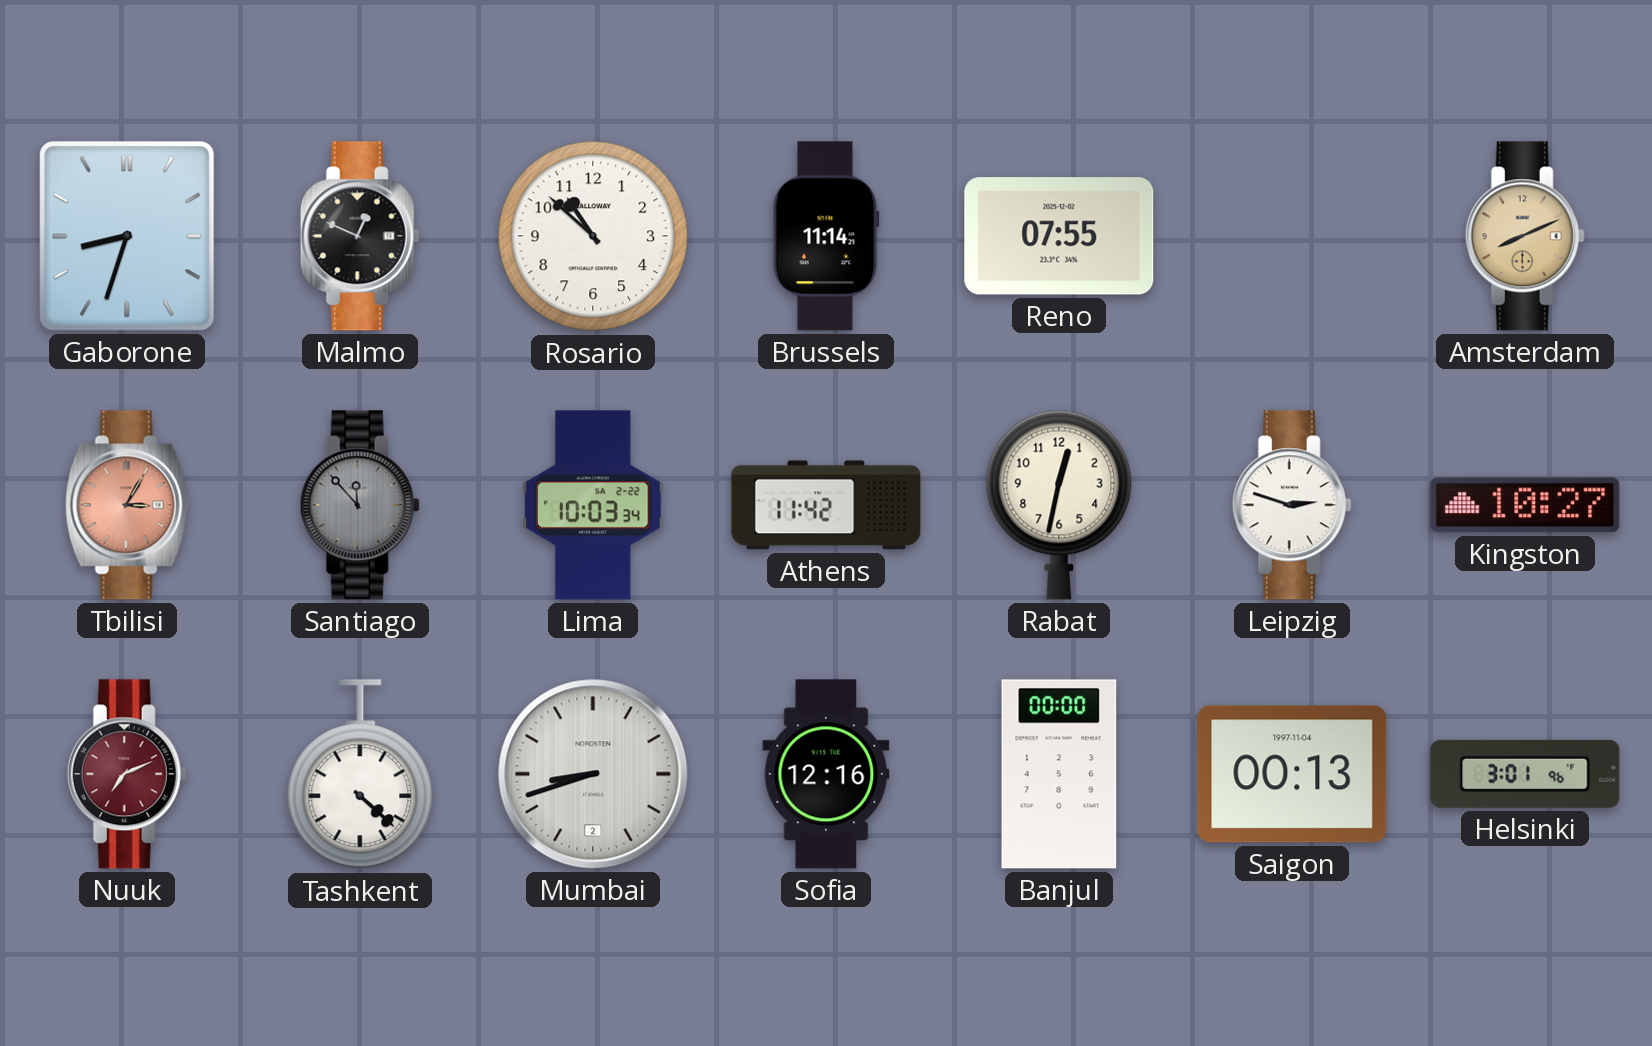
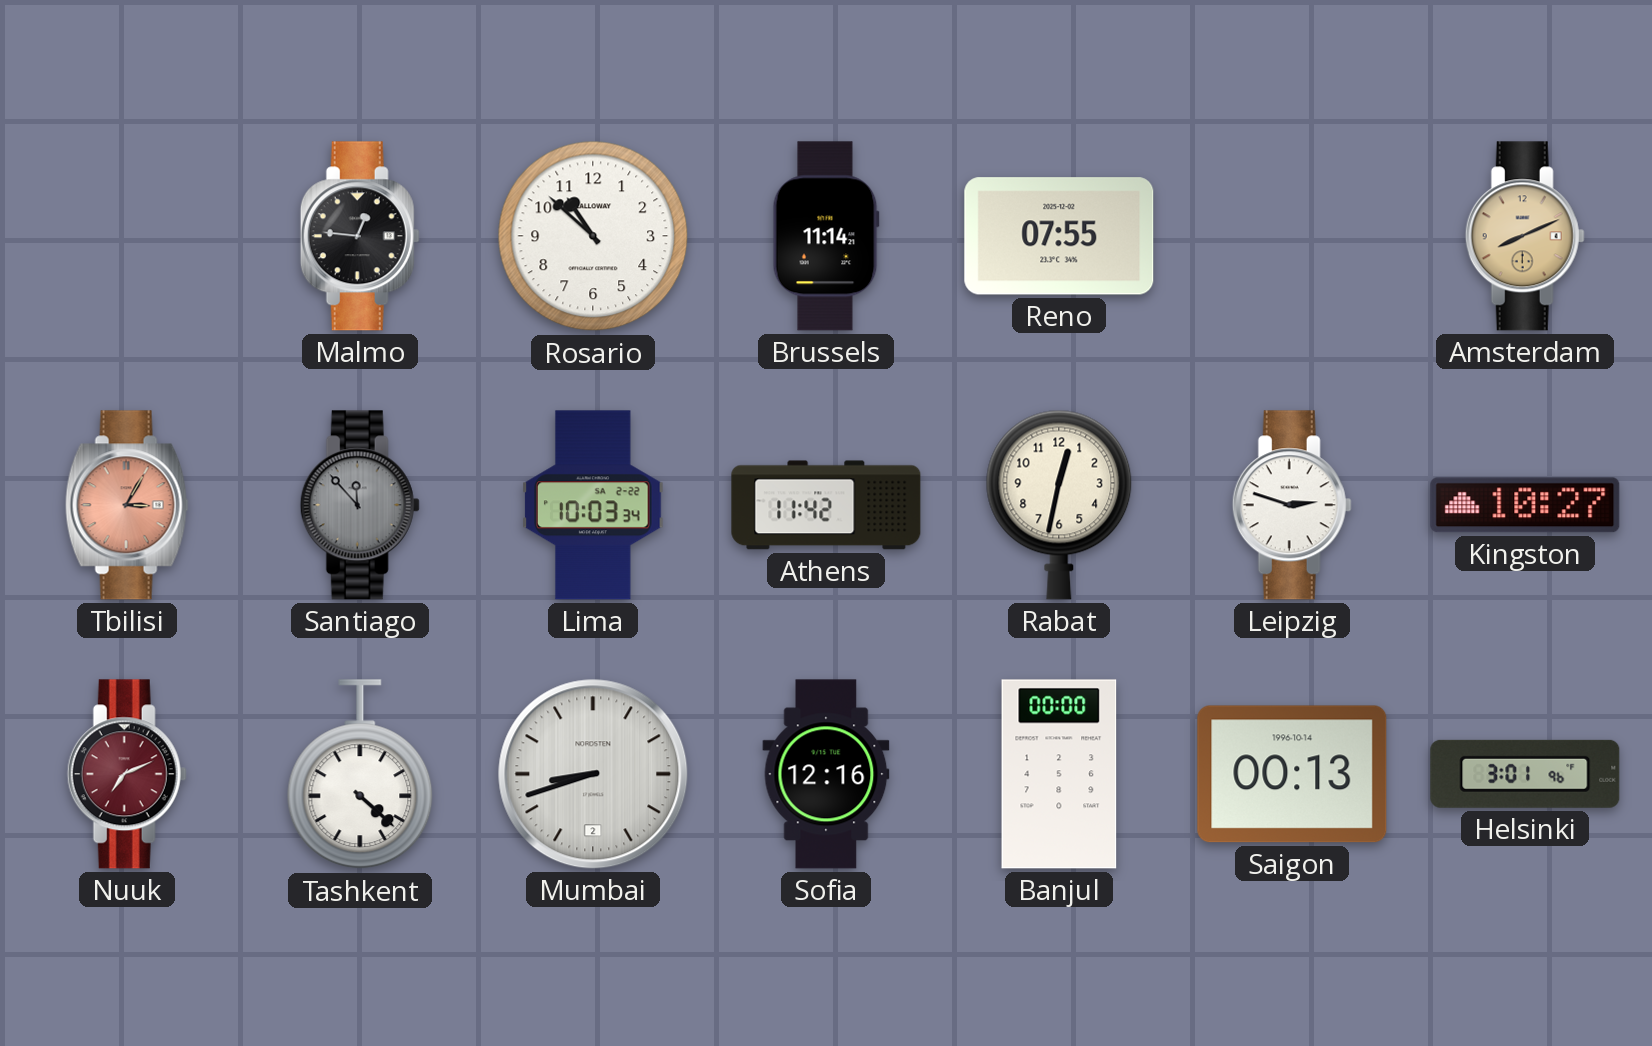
Gaborone: 8:33 -> none (127, 236)
Malmo: 12:49 -> 12:46 (360, 236)
Saigon date: 1997-11-04 -> 1996-10-14 (1292, 774)
